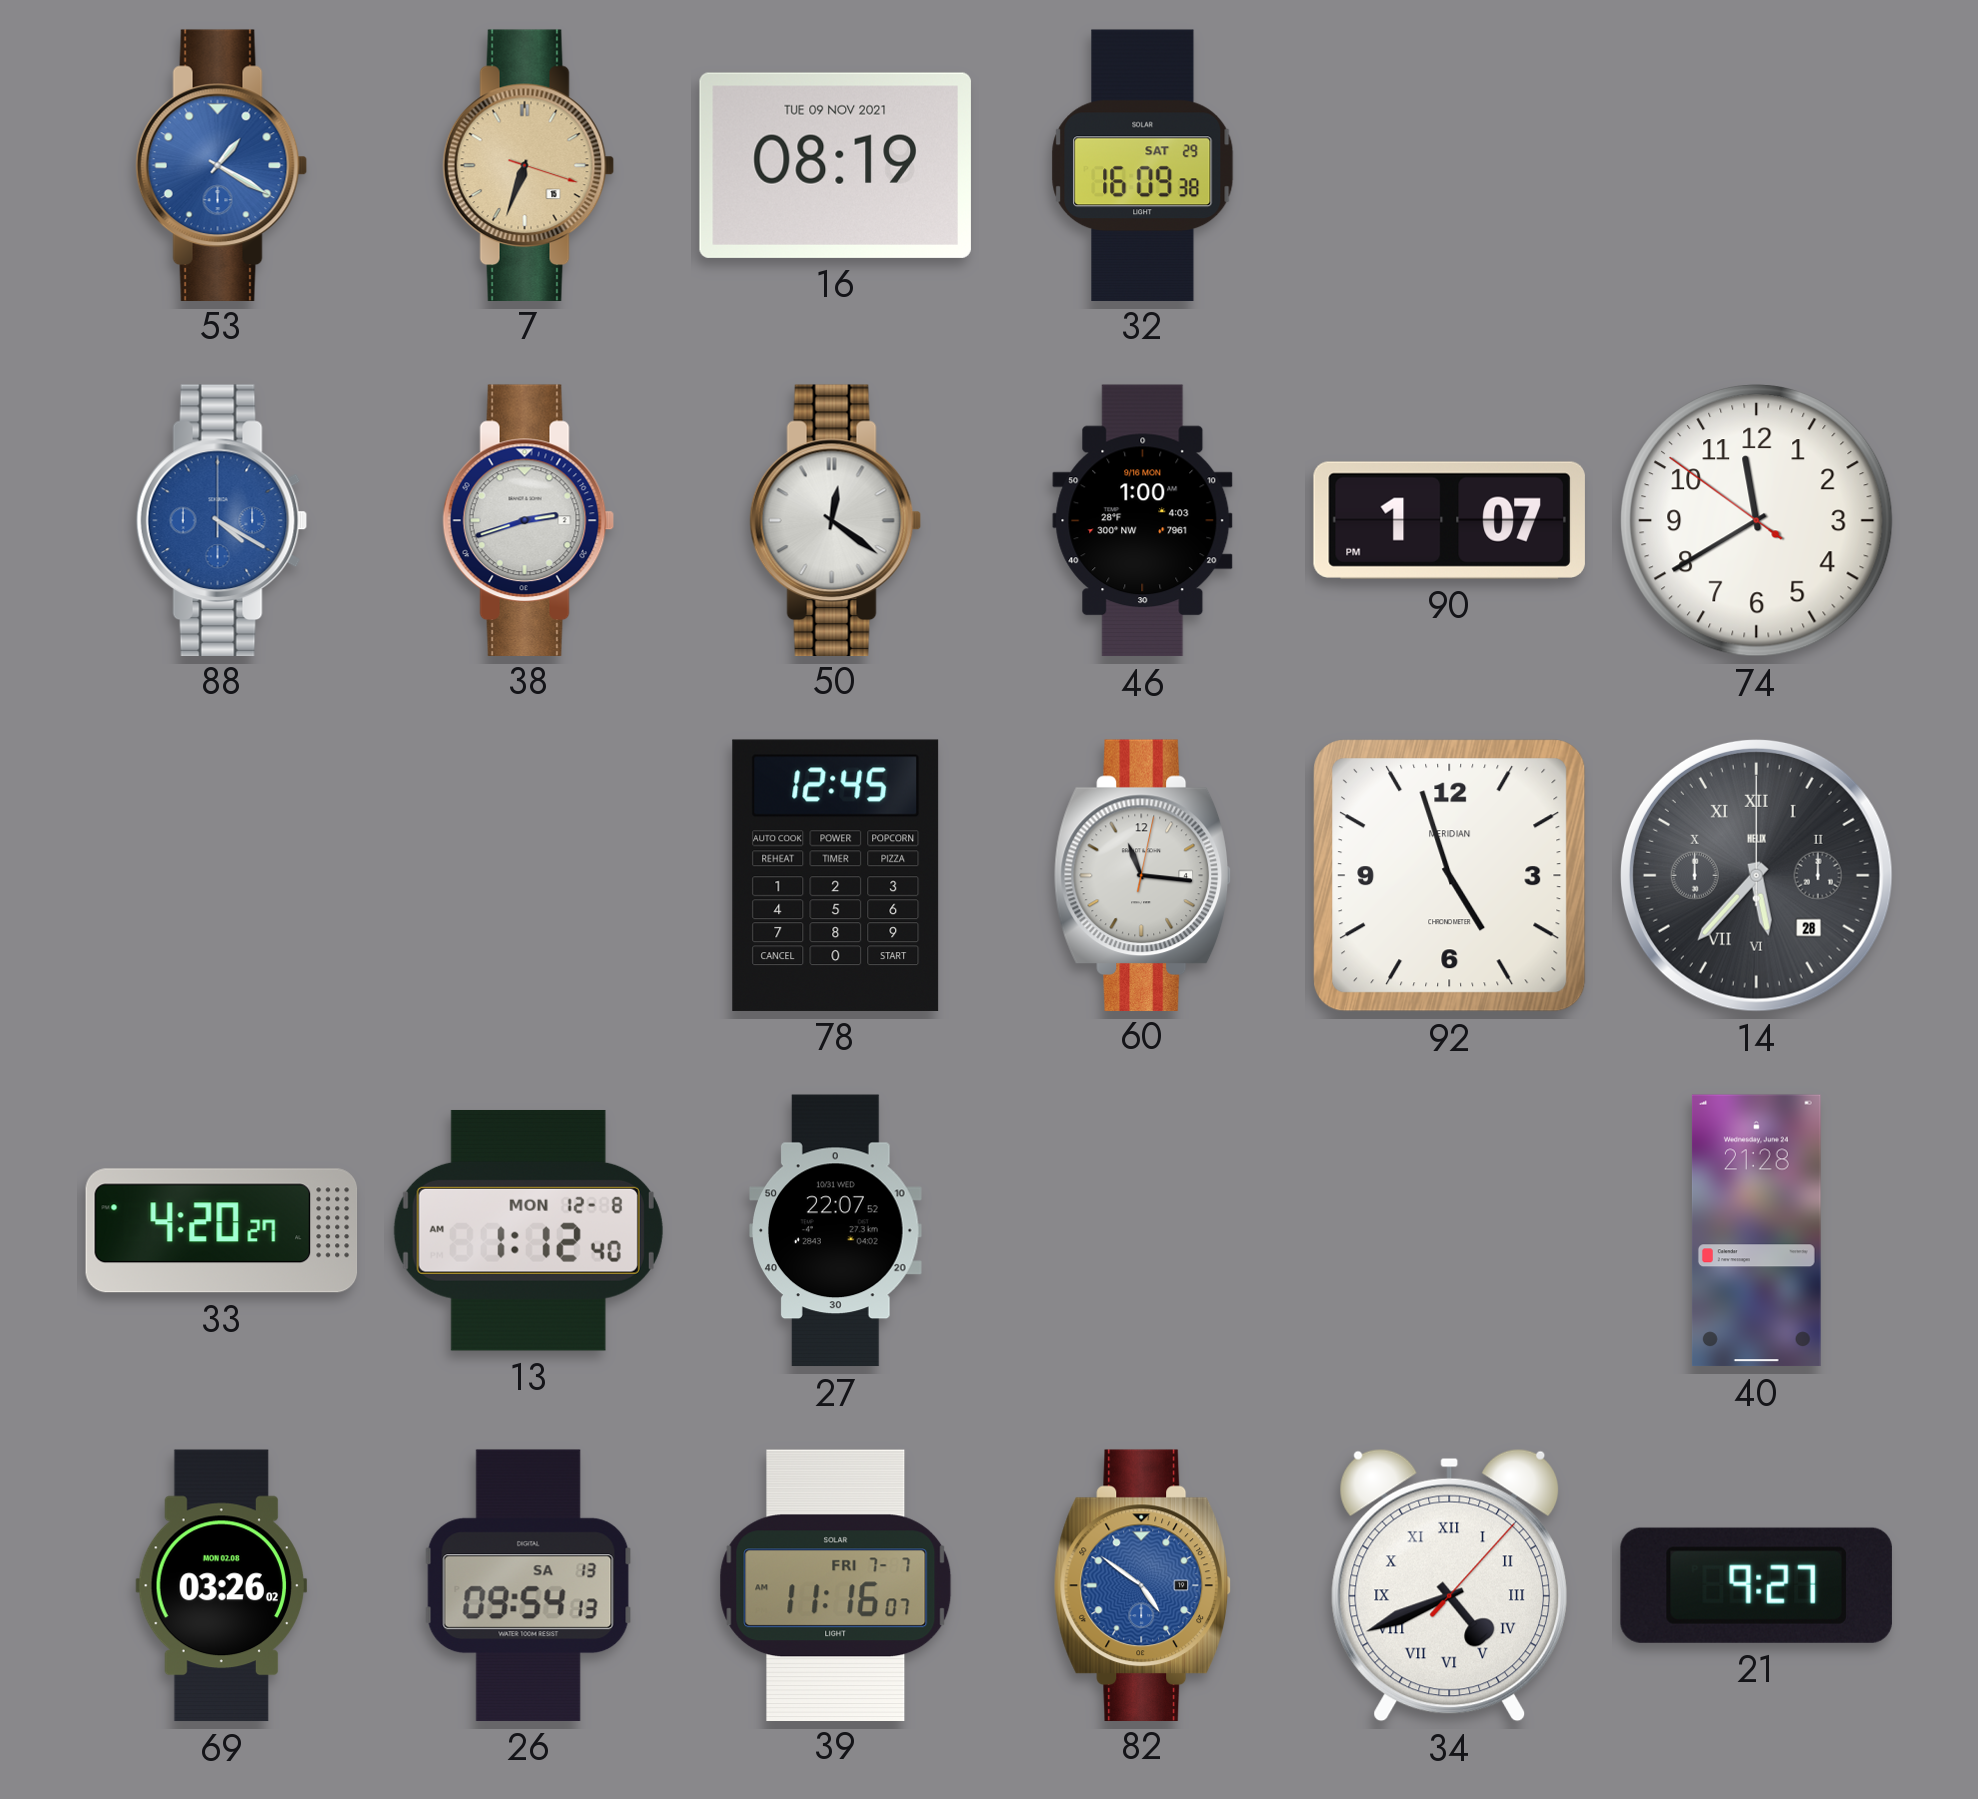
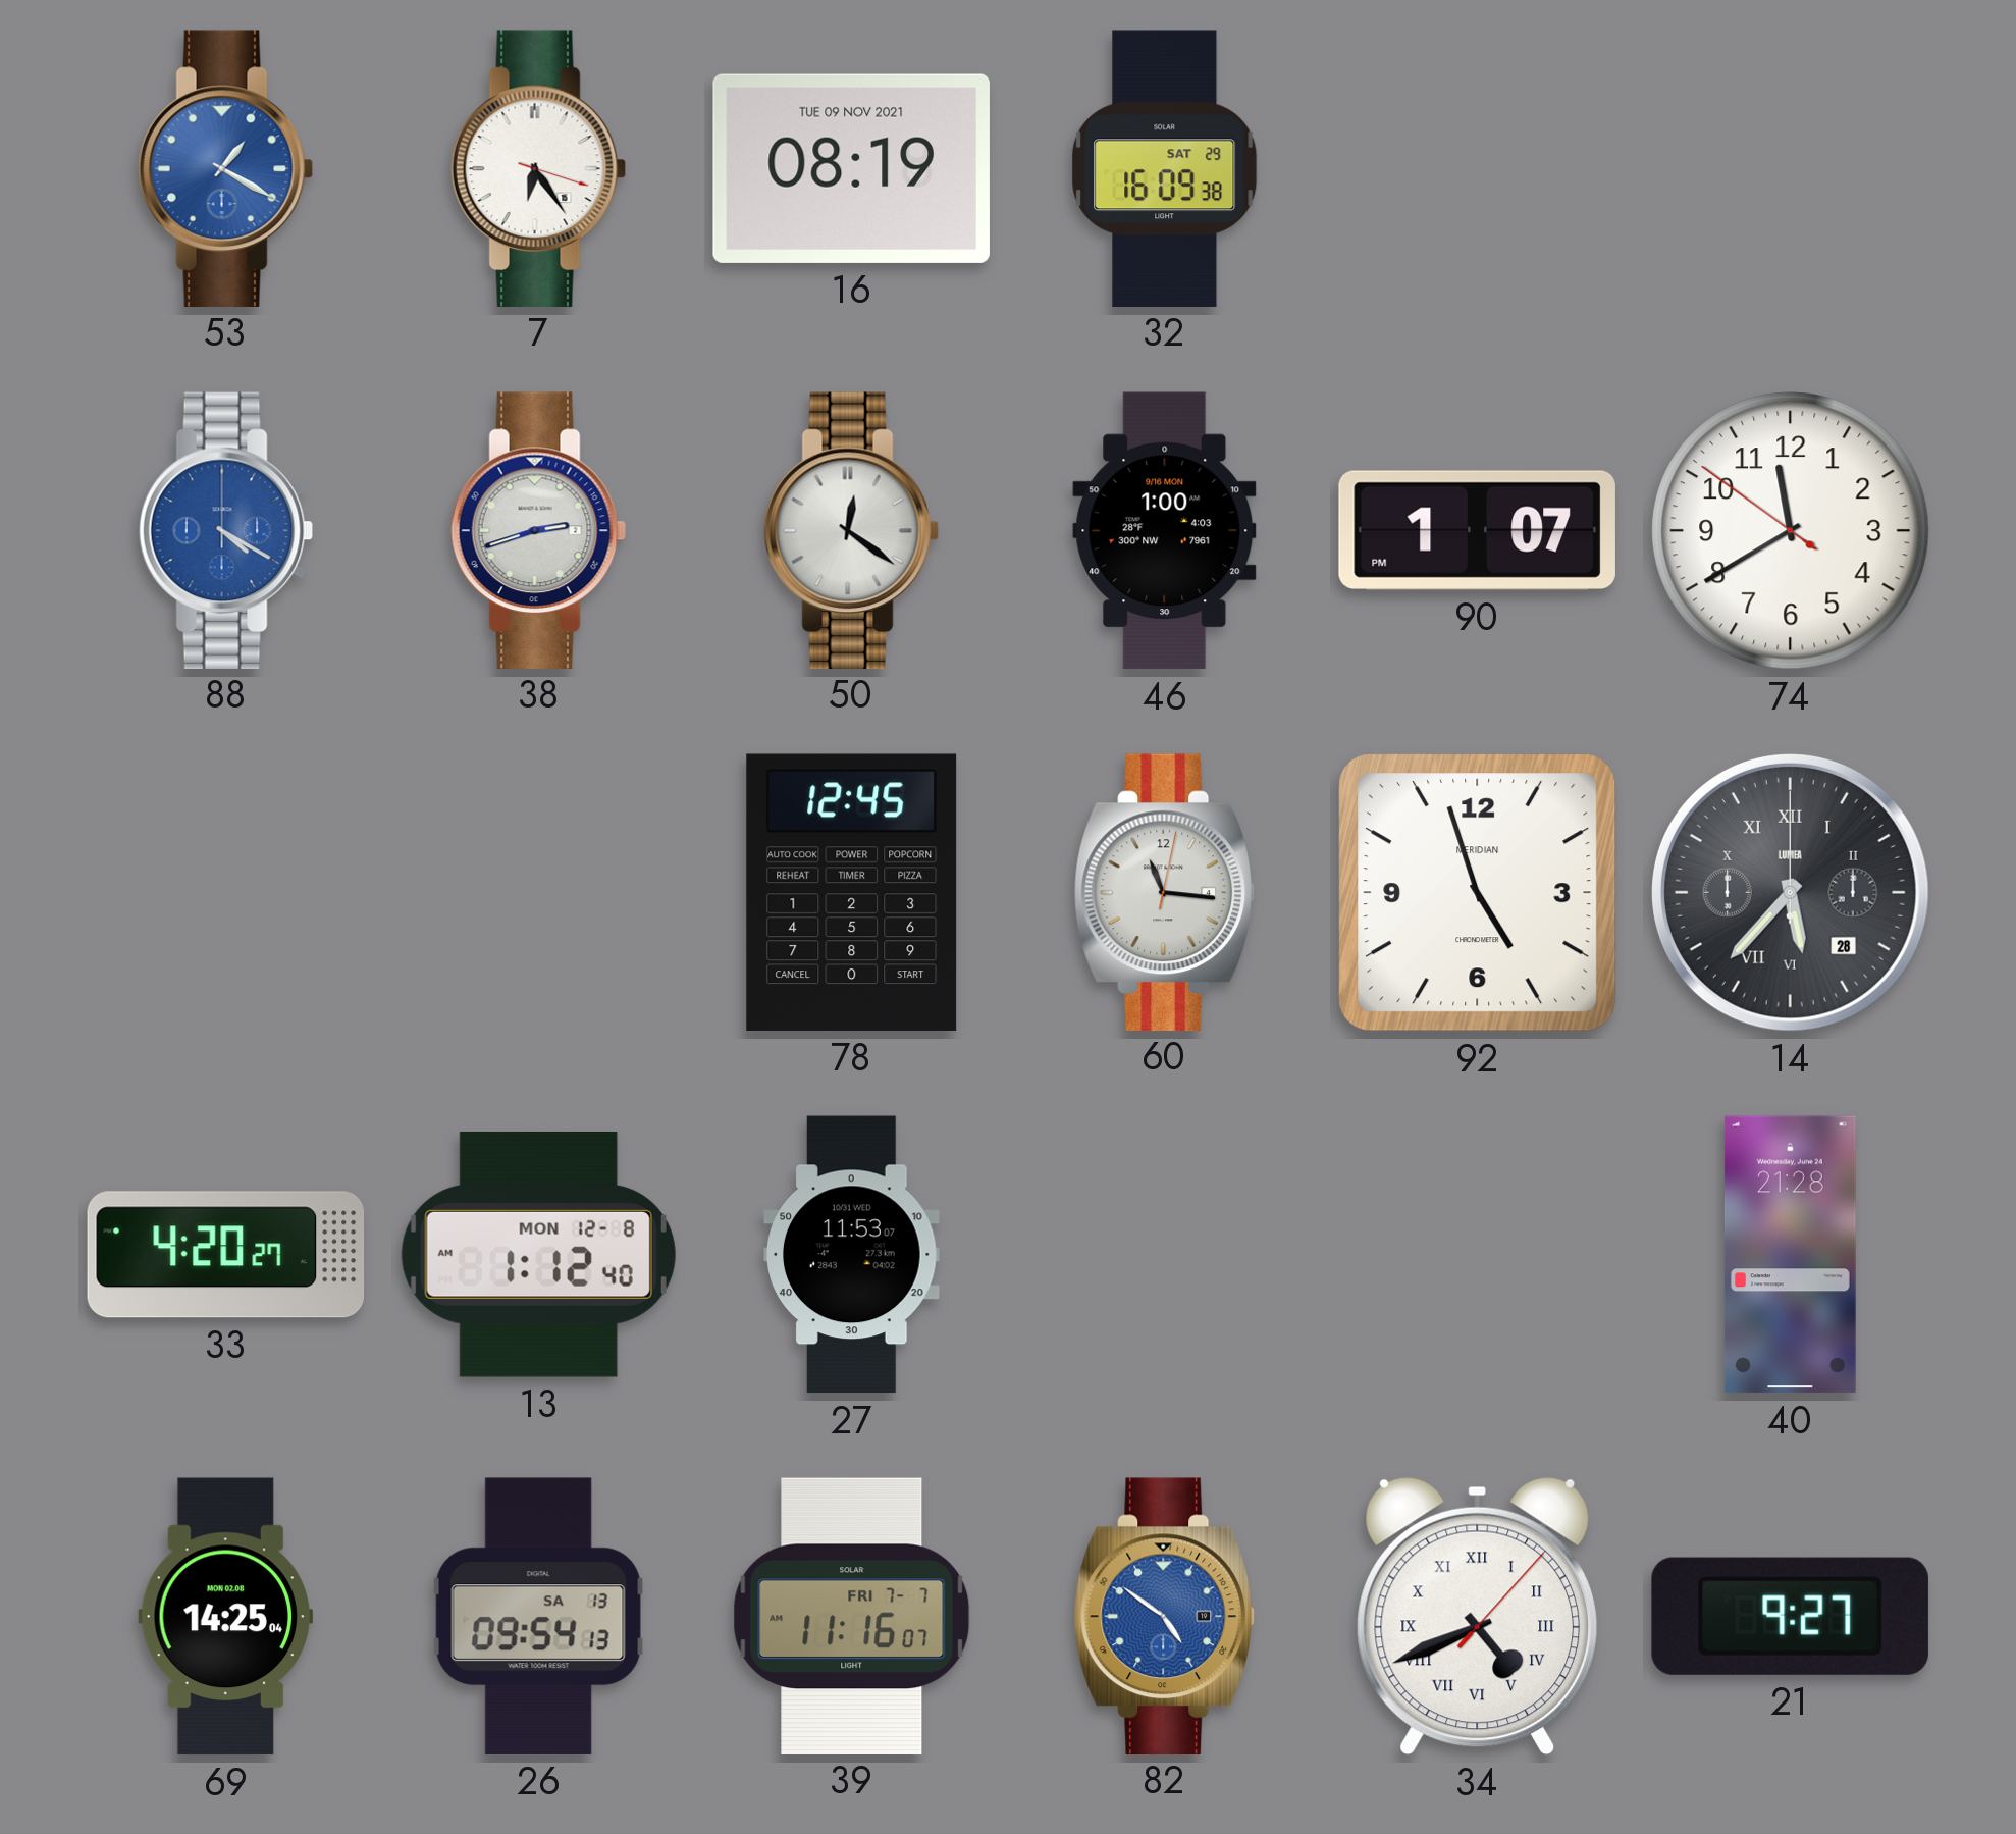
7: 6:33 -> 6:24 (539, 168)
7 dial: champagne -> white (539, 168)
14 brand: HELIX -> LUMEA (1790, 892)
27: 22:07 -> 11:53 (852, 1255)
69: 03:26 -> 14:25 (226, 1617)
